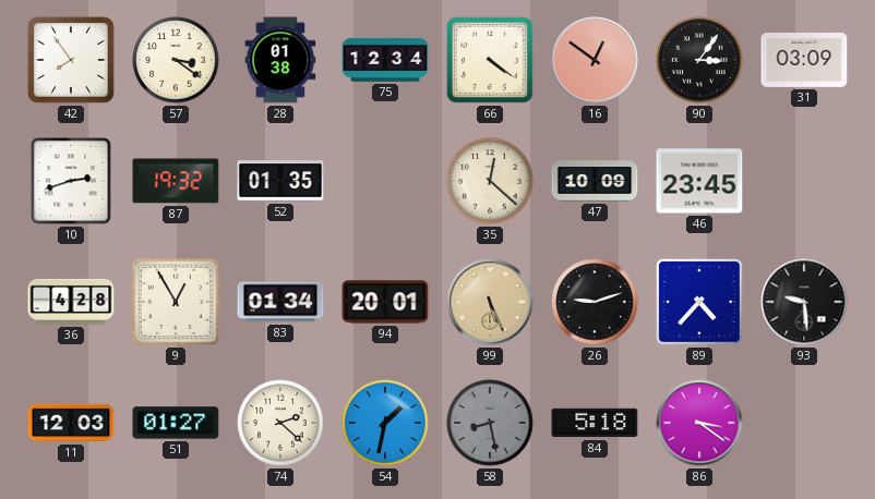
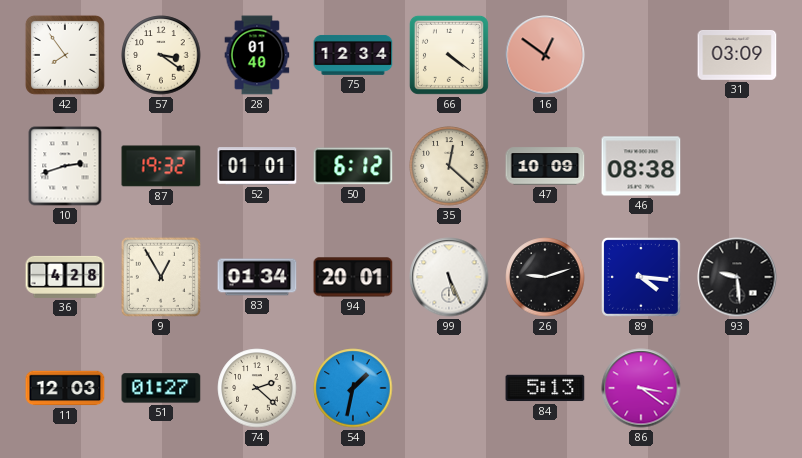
28: 01:38 -> 01:40 (257, 55)
90: 3:06 -> none (699, 60)
52: 01:35 -> 01:01 (257, 166)
50: none -> 6:12 (353, 166)
46: 23:45 -> 08:38 (641, 166)
99 dial: champagne -> white (449, 277)
89: 4:37 -> 4:16 (642, 278)
58: 8:28 -> none (490, 423)
84: 5:18 -> 5:13 (545, 388)
